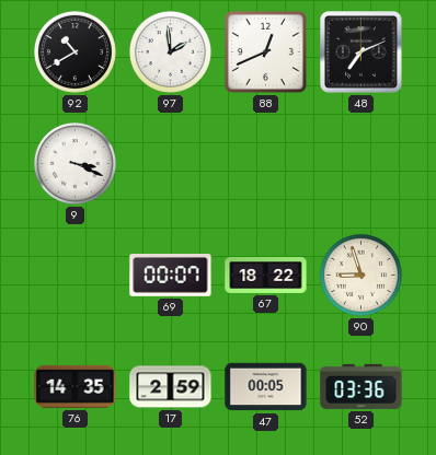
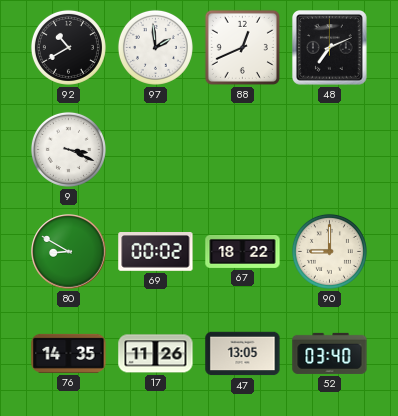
80: none -> 8:50 (69, 252)
69: 00:07 -> 00:02 (156, 252)
90: 8:57 -> 9:00 (329, 251)
17: 2:59 -> 11:26 (156, 354)
47: 00:05 -> 13:05 (243, 354)
52: 03:36 -> 03:40 (330, 353)
